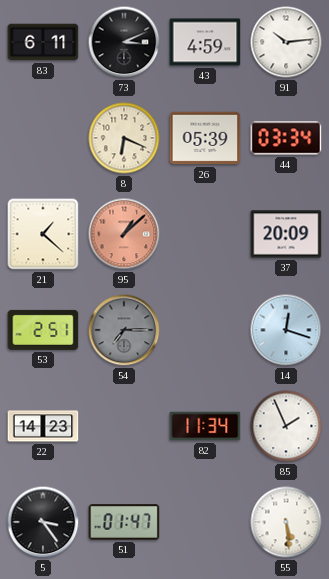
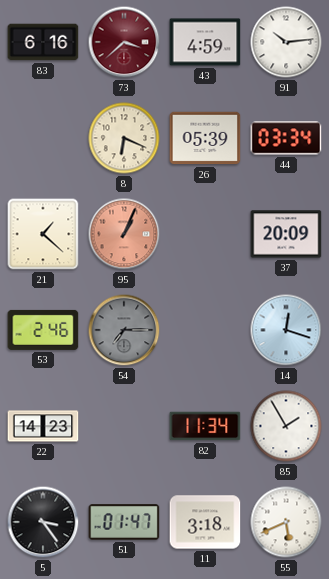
83: 6:11 -> 6:16 (43, 42)
73: 3:11 -> 3:38 (124, 42)
73 dial: black -> burgundy (124, 42)
95: 1:08 -> 1:04 (124, 234)
53: 2:51 -> 2:46 (43, 330)
85: 1:56 -> 1:55 (286, 426)
11: none -> 3:18 (205, 522)
55: 5:29 -> 5:41 (286, 522)
